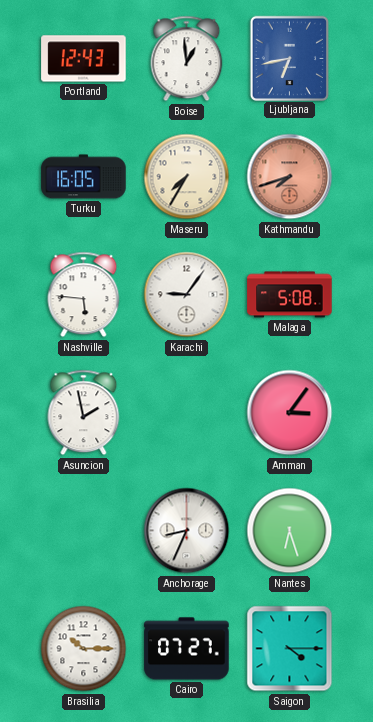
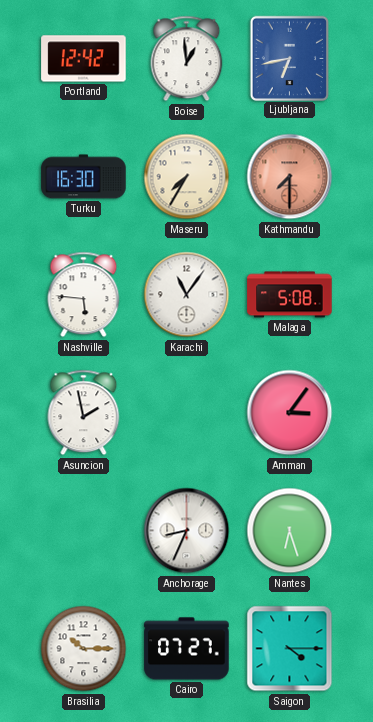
Portland: 12:43 -> 12:42 (84, 59)
Turku: 16:05 -> 16:30 (84, 177)
Kathmandu: 7:42 -> 7:30 (290, 177)
Karachi: 9:06 -> 11:06 (187, 295)
